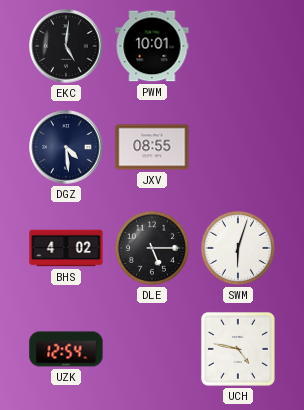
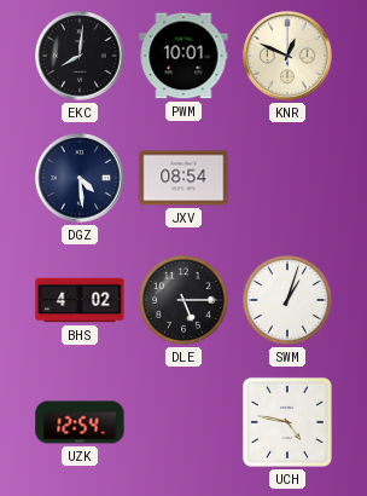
EKC: 5:01 -> 8:01 (80, 56)
KNR: none -> 12:49 (287, 56)
JXV: 08:55 -> 08:54 (183, 178)
SWM: 6:03 -> 1:03 (287, 300)
